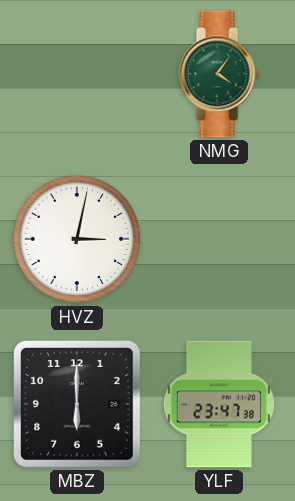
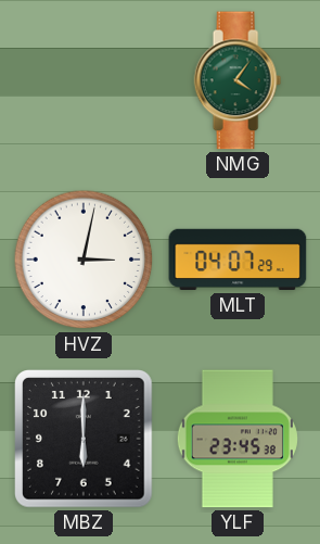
MLT: none -> 04:07 (238, 260)
YLF: 23:47 -> 23:45 (238, 439)
